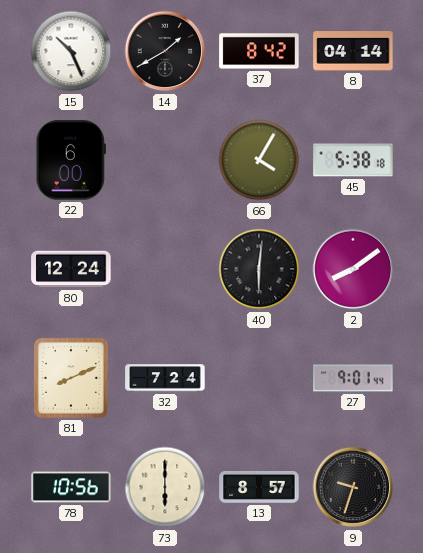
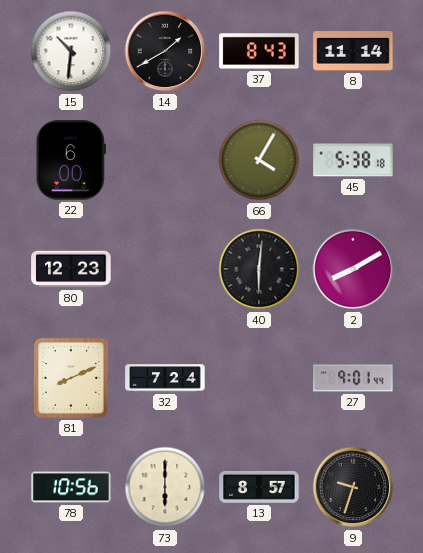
15: 10:26 -> 10:31 (71, 51)
37: 8:42 -> 8:43 (259, 51)
8: 04:14 -> 11:14 (353, 52)
80: 12:24 -> 12:23 (71, 269)
2: 8:09 -> 8:10 (353, 269)
